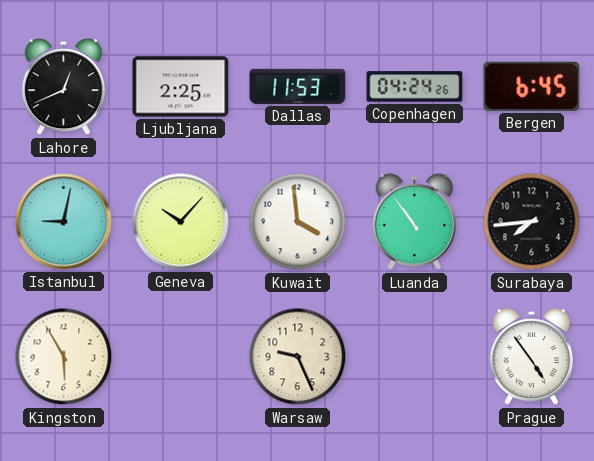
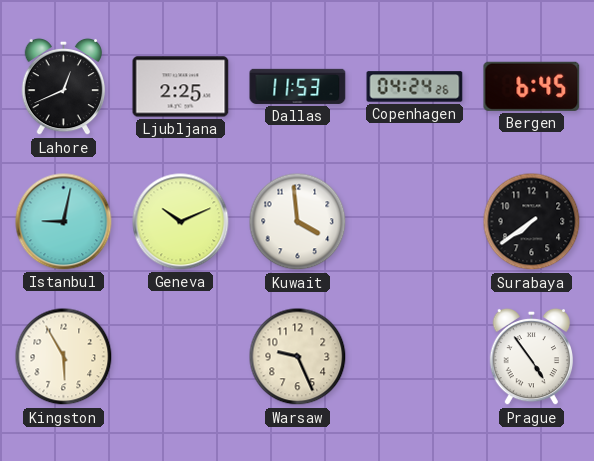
Geneva: 10:07 -> 10:11 (181, 222)
Luanda: 10:54 -> none (414, 222)
Surabaya: 7:44 -> 7:39 (532, 222)
